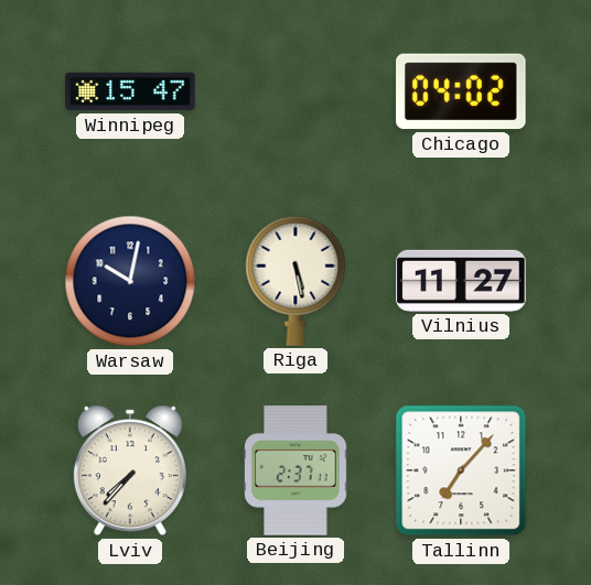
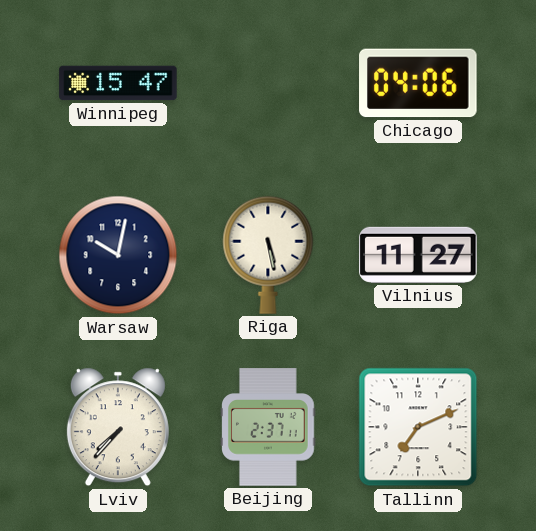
Chicago: 04:02 -> 04:06 (418, 83)
Tallinn: 7:07 -> 7:11 (418, 427)
